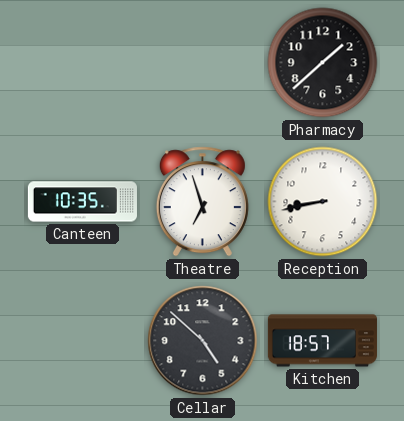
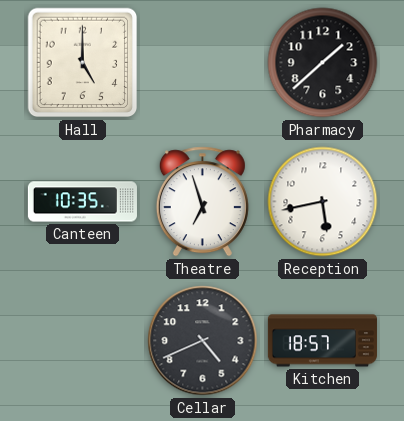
Hall: none -> 5:00 (83, 63)
Reception: 8:43 -> 5:43 (323, 202)
Cellar: 4:52 -> 4:41 (203, 341)
